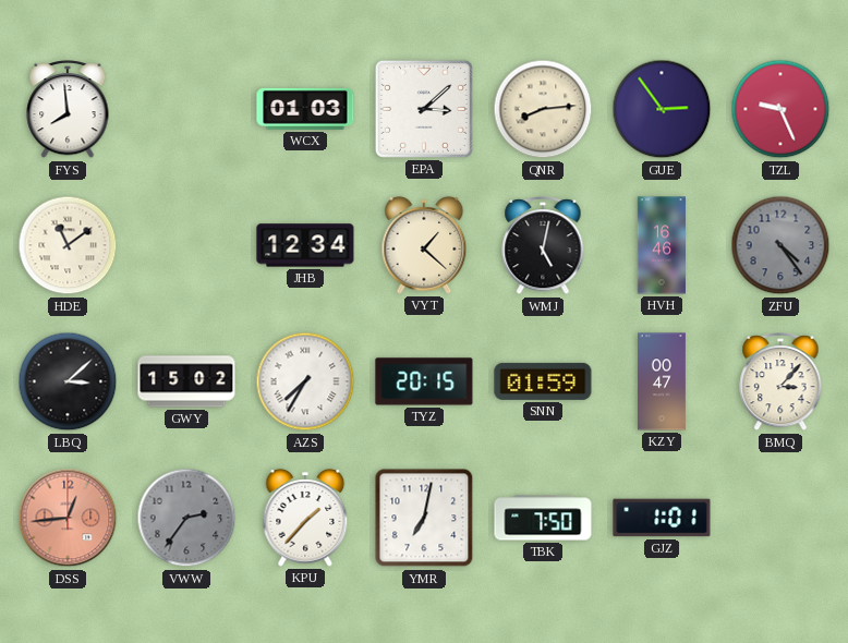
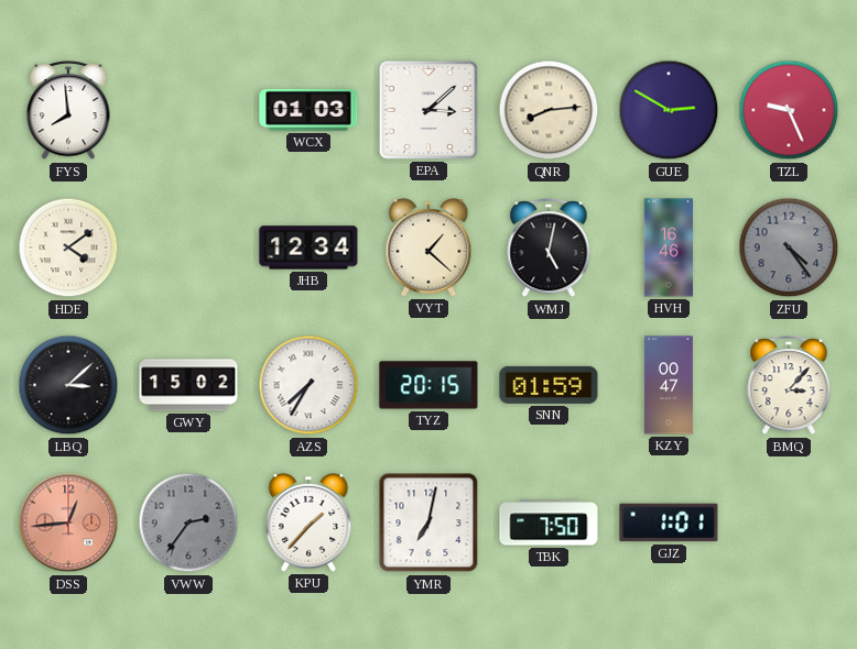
GUE: 2:54 -> 2:50 (669, 110)
HDE: 11:09 -> 4:09 (68, 248)
